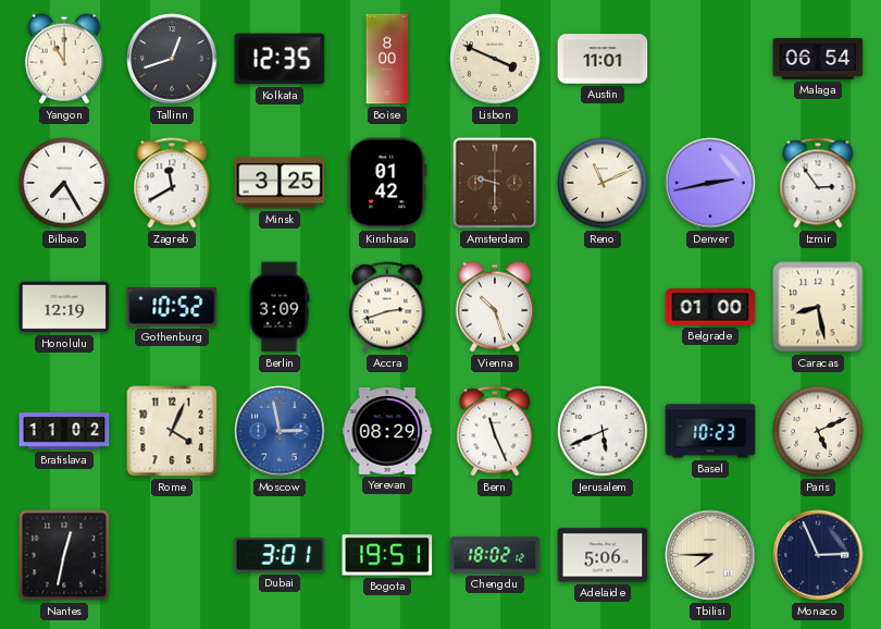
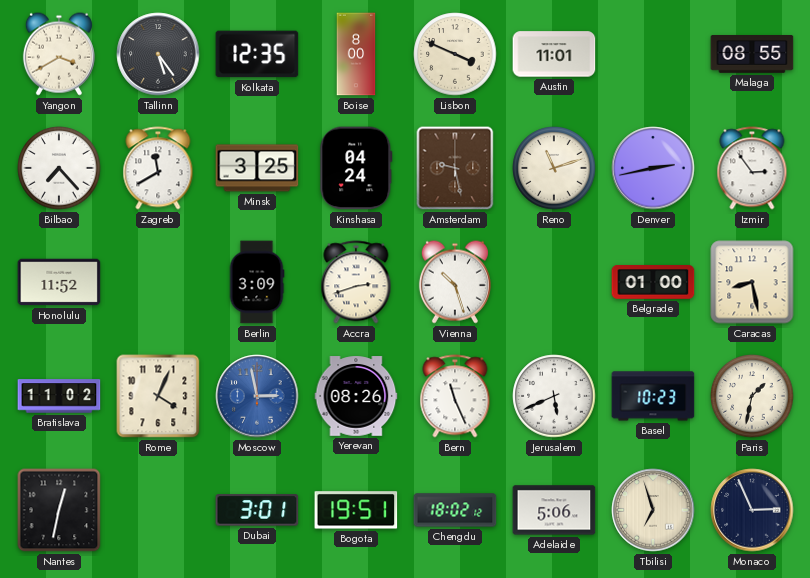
Yangon: 11:00 -> 3:40 (59, 54)
Tallinn: 12:42 -> 5:24 (158, 54)
Malaga: 06:54 -> 08:55 (752, 55)
Bilbao: 7:25 -> 7:23 (59, 168)
Kinshasa: 01:42 -> 04:24 (356, 168)
Amsterdam: 9:30 -> 9:28 (455, 168)
Reno: 11:11 -> 11:12 (554, 168)
Honolulu: 12:19 -> 11:52 (59, 282)
Gothenburg: 10:52 -> none (172, 307)
Yerevan: 08:29 -> 08:26 (356, 396)
Paris: 5:11 -> 1:32 (752, 396)
Tbilisi: 7:45 -> 6:57 (653, 510)
